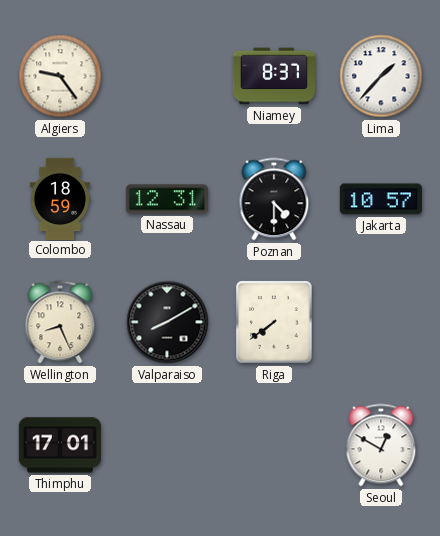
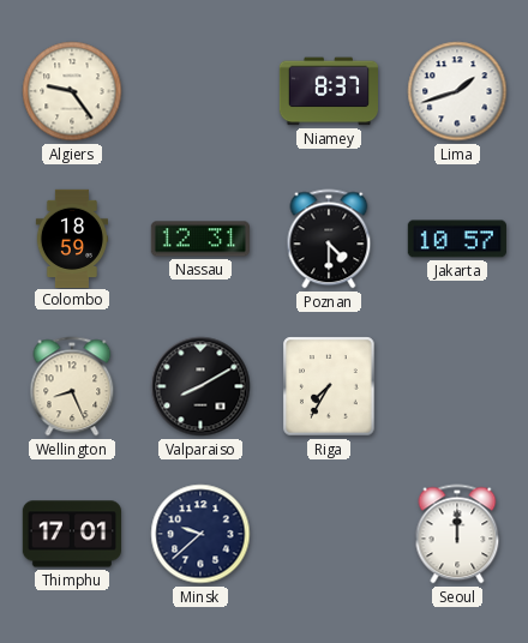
Lima: 1:37 -> 1:42 (457, 91)
Riga: 7:39 -> 7:35 (329, 386)
Minsk: none -> 9:38 (200, 534)
Seoul: 12:50 -> 12:00 (457, 534)
